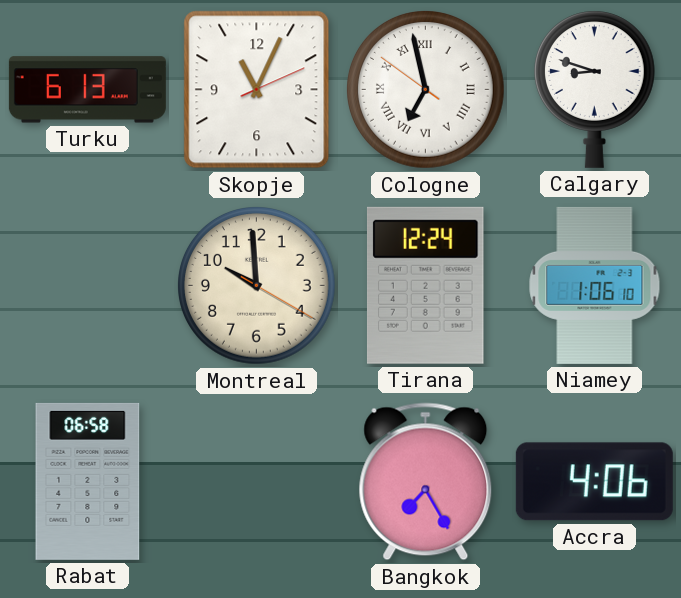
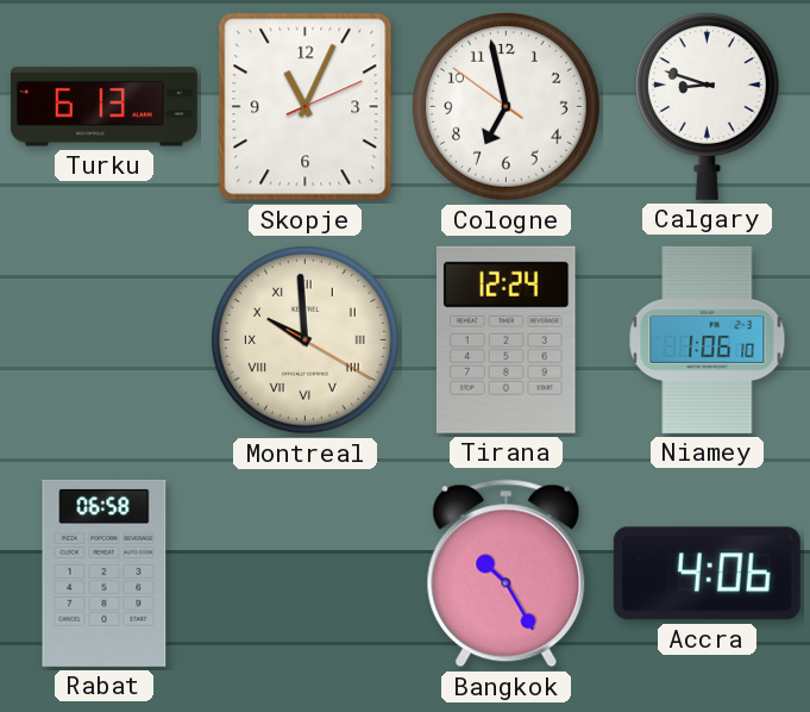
Cologne numerals: Roman -> Arabic (507, 107)
Montreal numerals: Arabic -> Roman (306, 341)
Bangkok: 7:25 -> 10:25 (507, 574)
